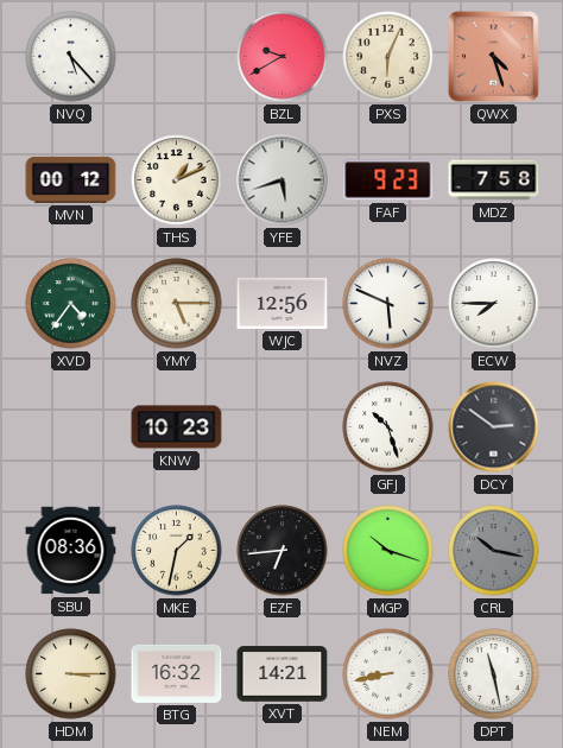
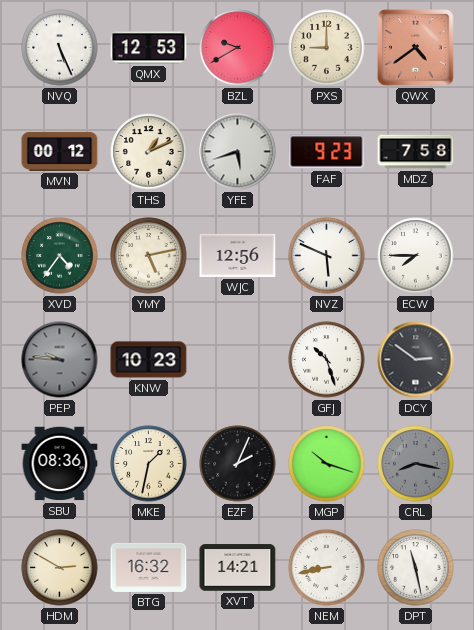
NVQ: 5:23 -> 5:26 (60, 48)
QMX: none -> 12:53 (149, 48)
PXS: 6:04 -> 9:00 (327, 48)
QWX: 4:27 -> 4:39 (416, 48)
YMY: 5:15 -> 5:13 (149, 256)
PEP: none -> 9:46 (60, 360)
EZF: 6:44 -> 2:04 (238, 464)
CRL: 10:17 -> 8:17 (416, 464)
HDM: 3:15 -> 2:50 (60, 568)
